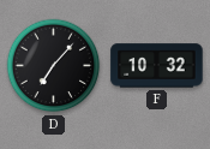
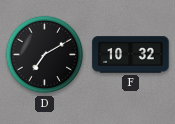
D: 7:07 -> 7:10 (45, 55)
